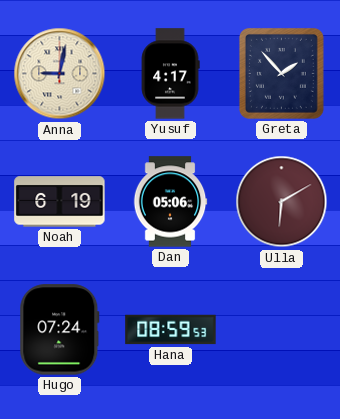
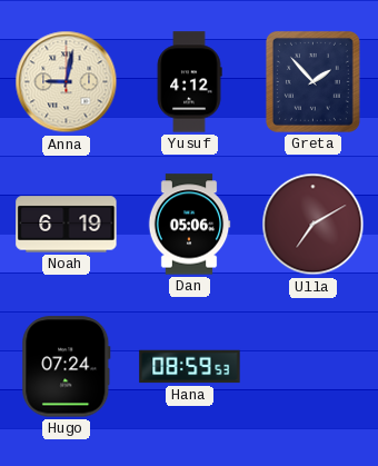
Yusuf: 4:17 -> 4:12 (189, 82)
Ulla: 6:10 -> 7:10 (314, 225)
